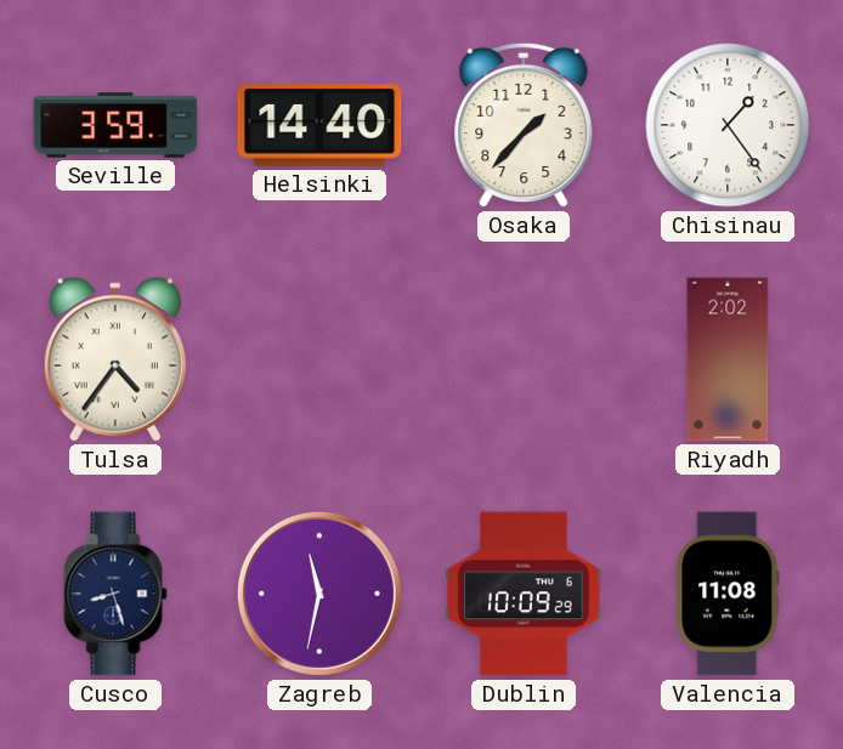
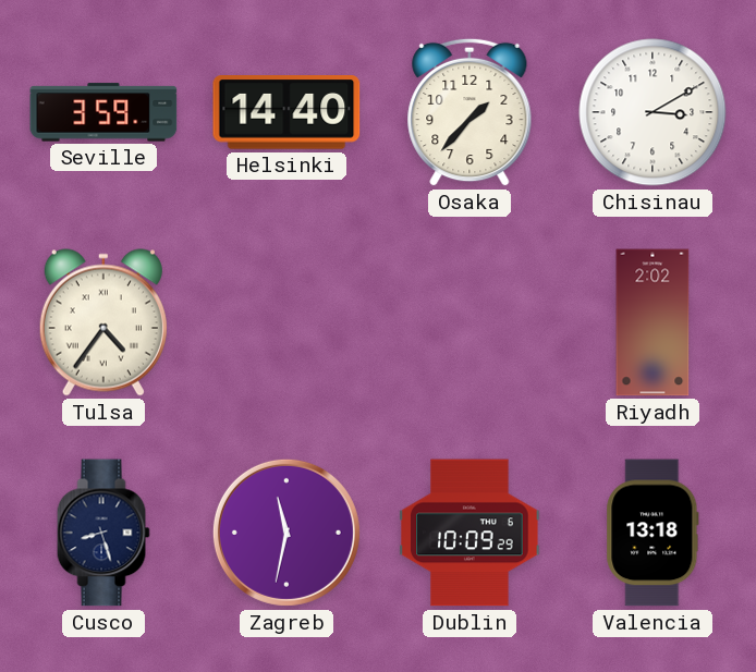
Chisinau: 1:24 -> 3:10 (653, 112)
Valencia: 11:08 -> 13:18 (653, 533)
